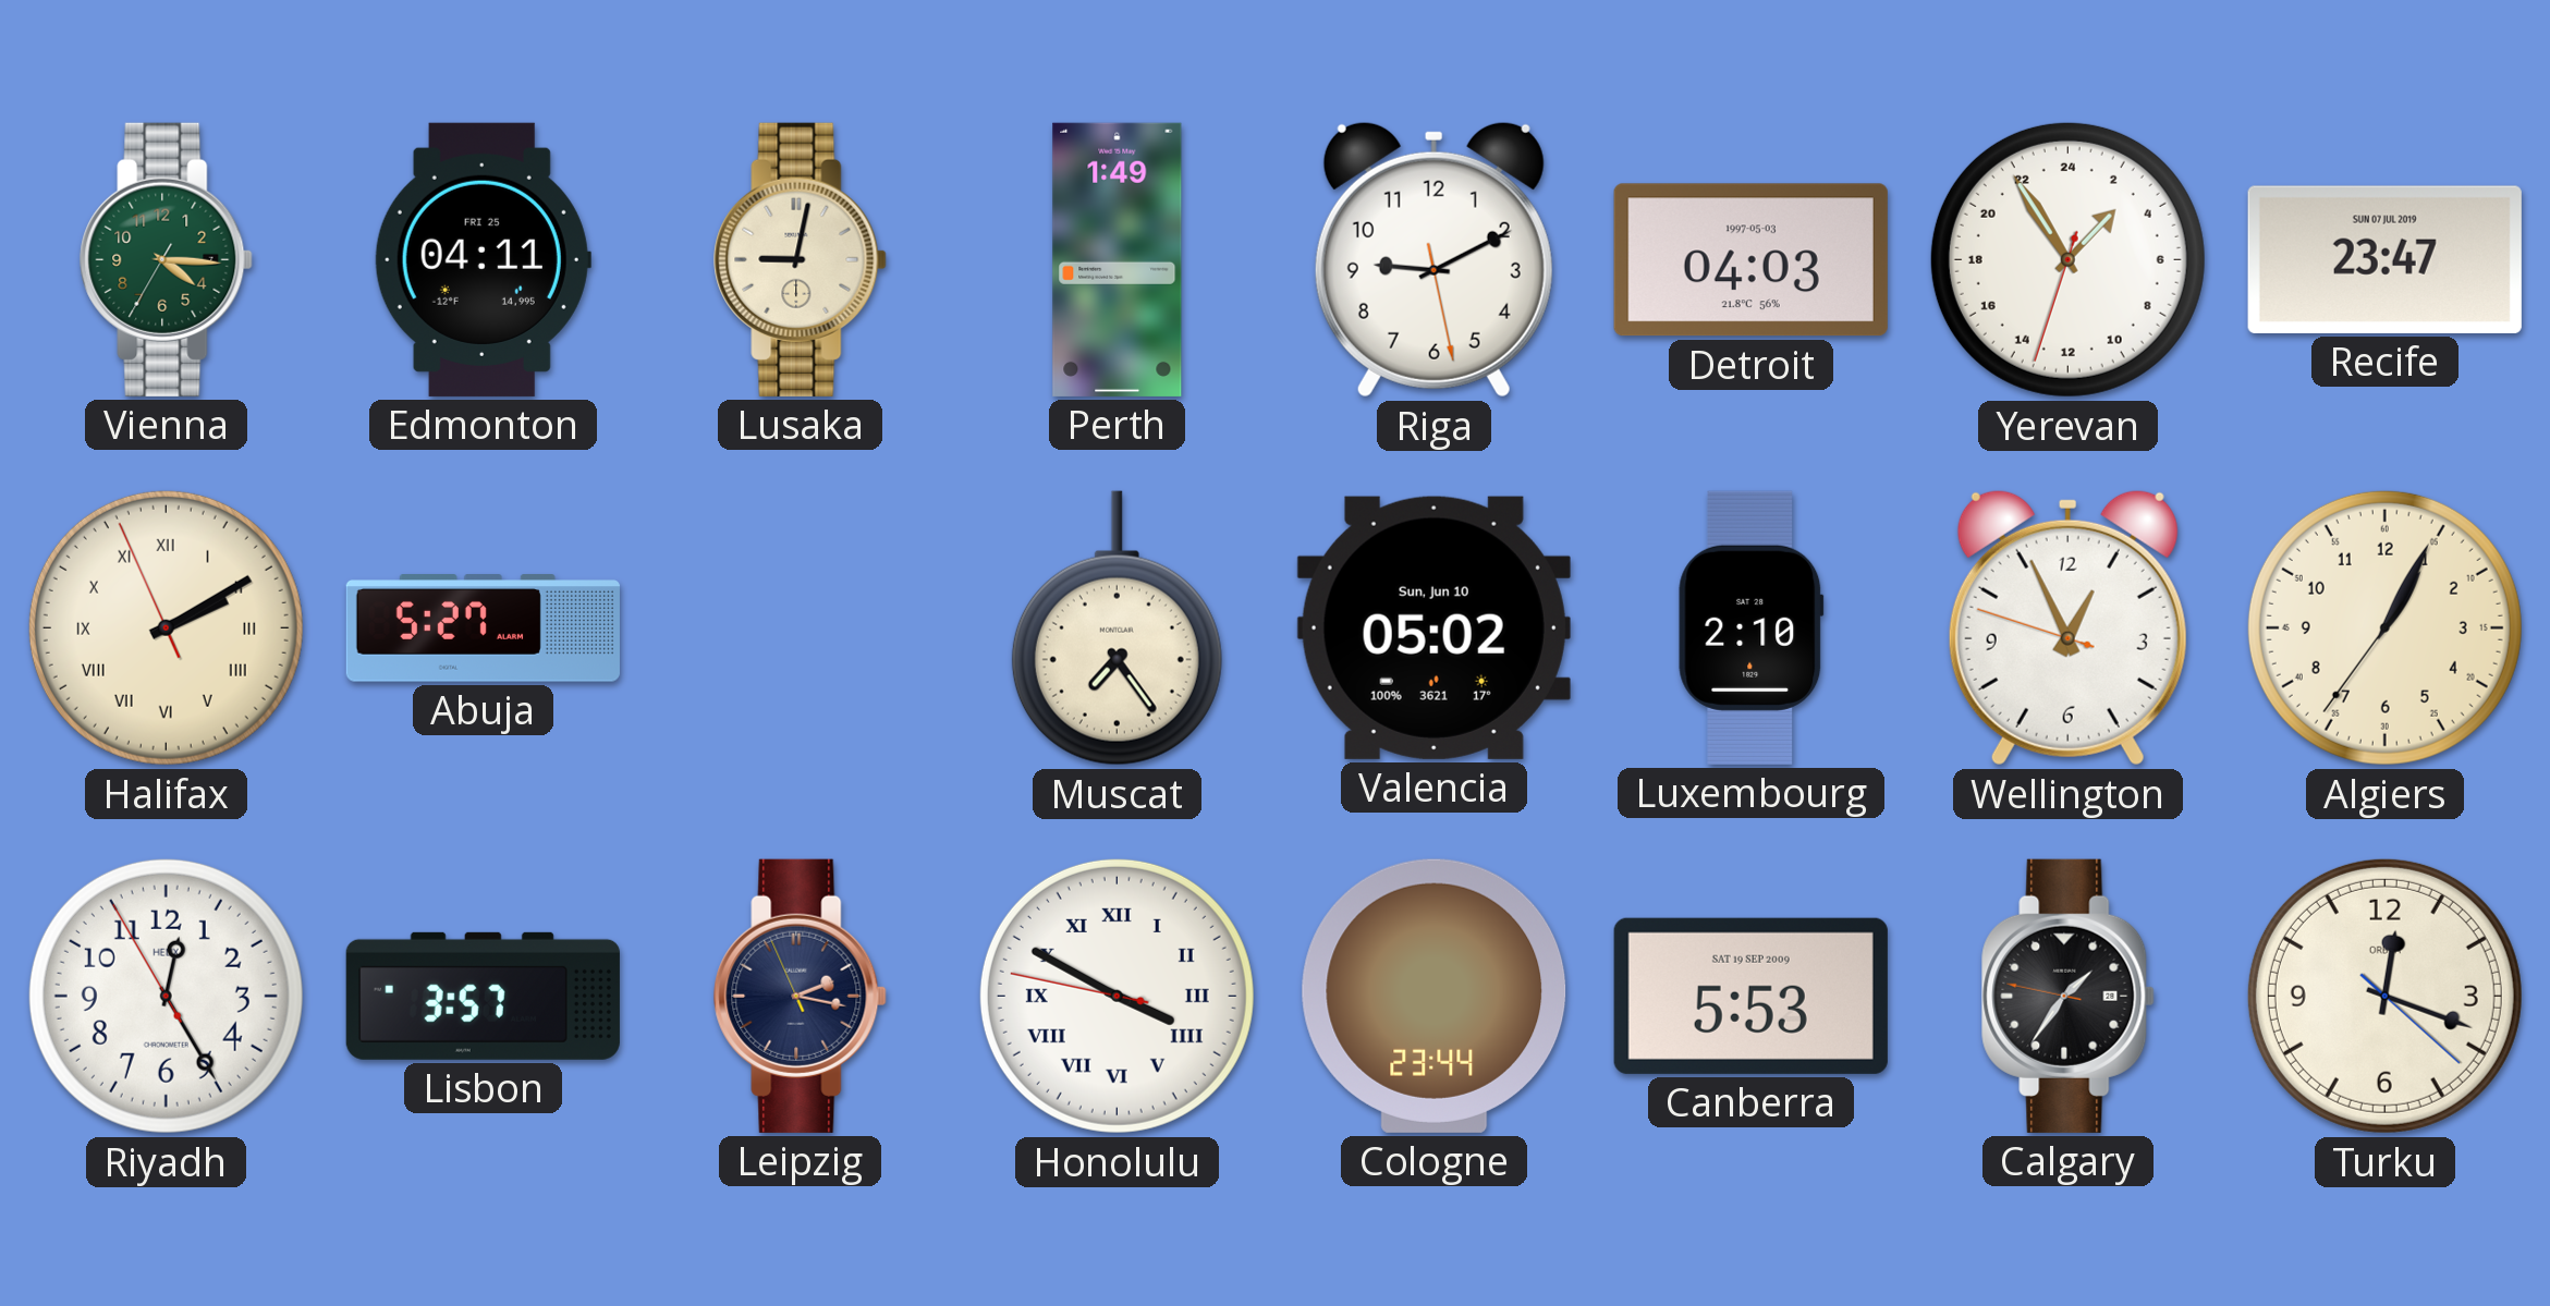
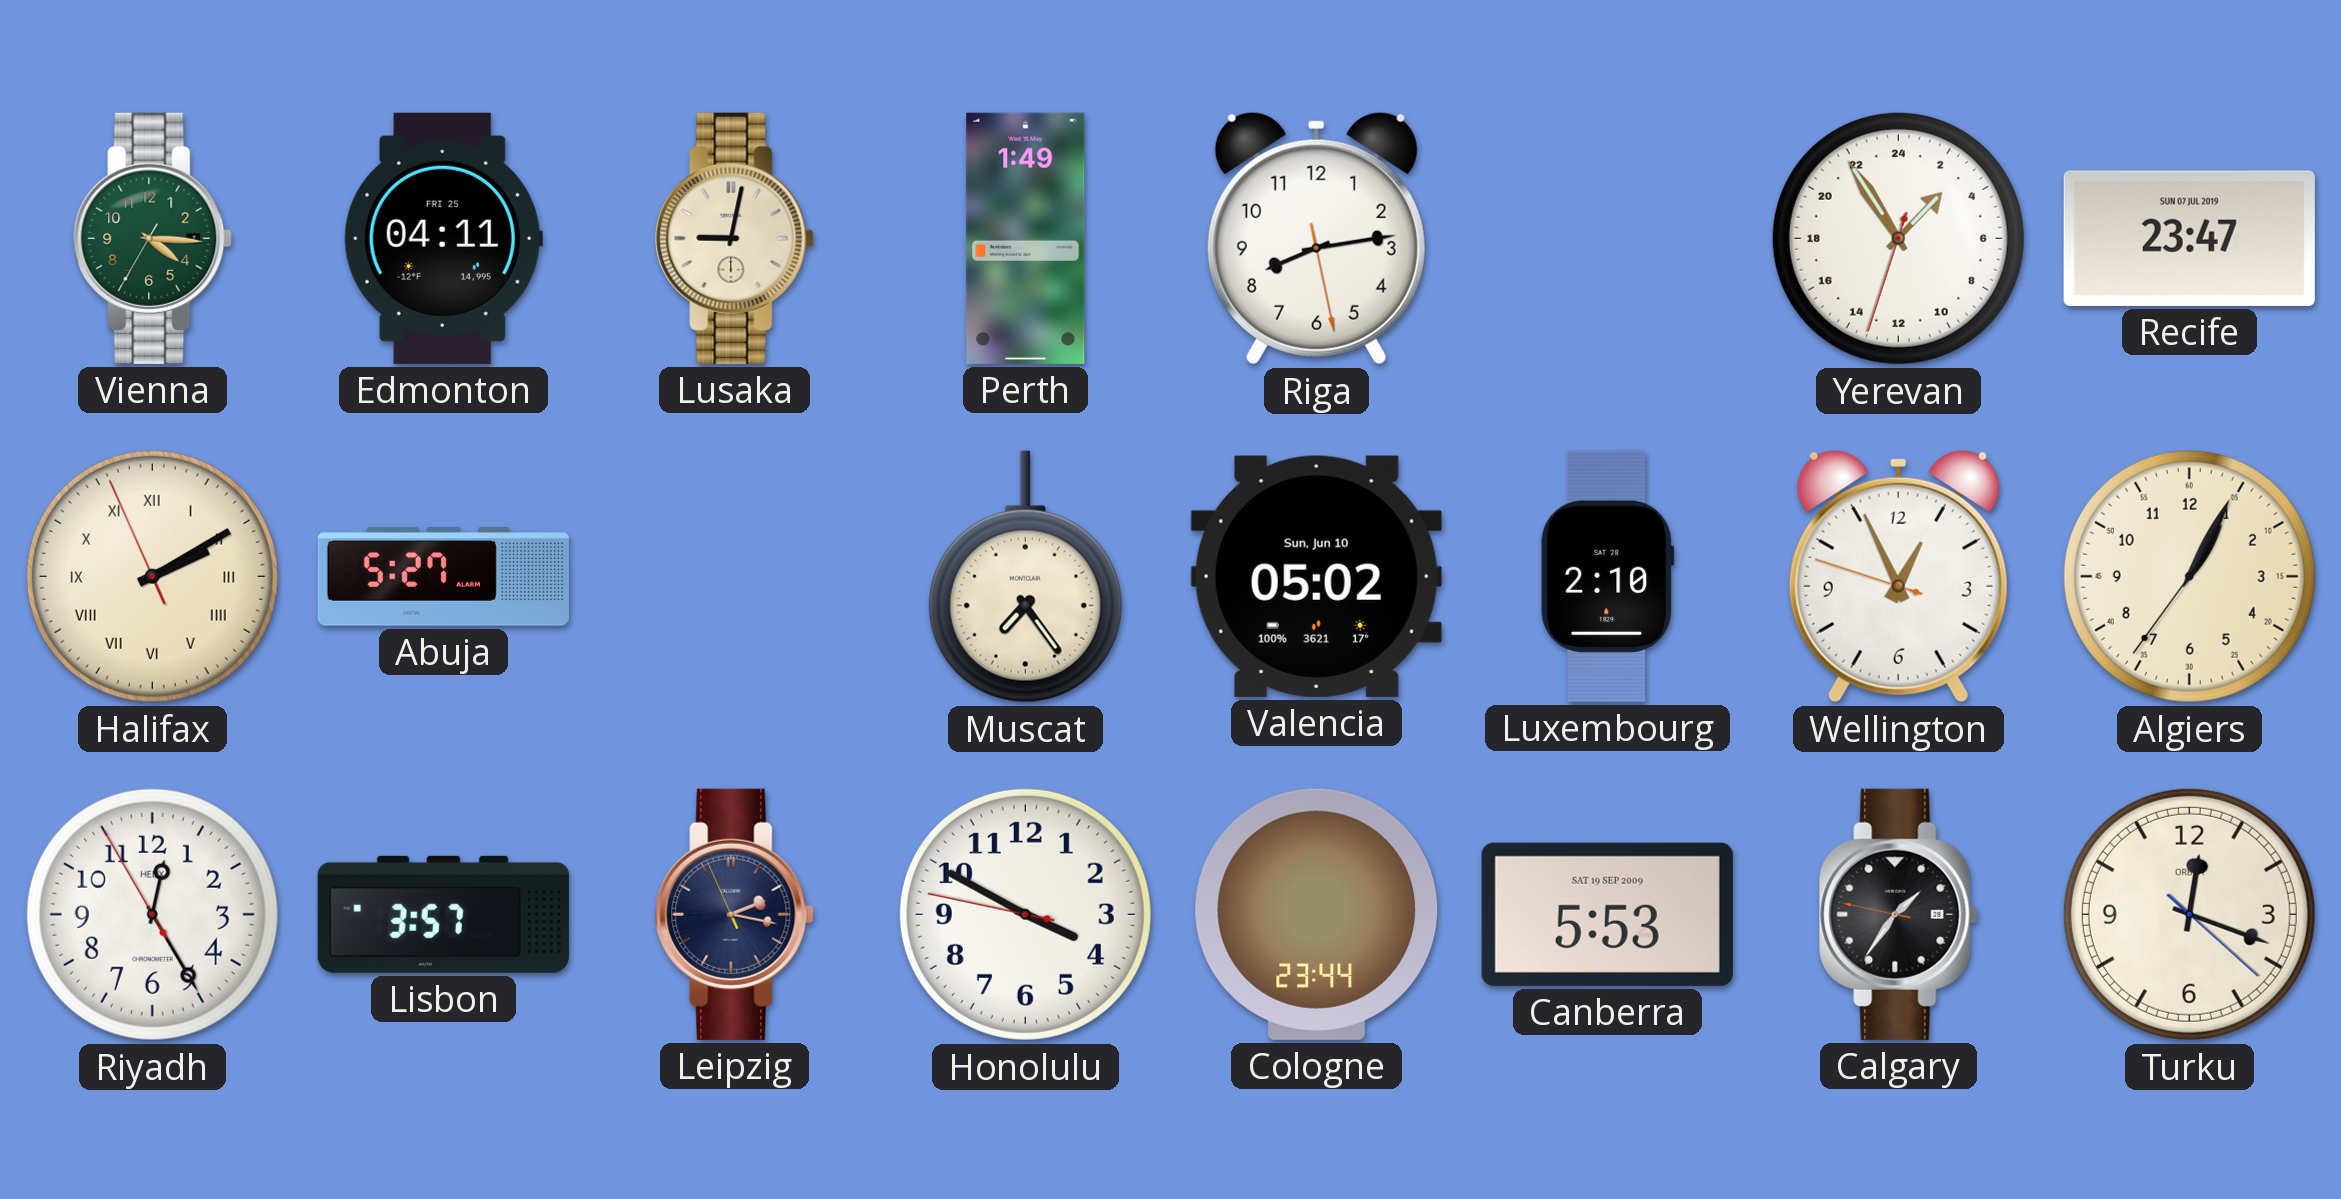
Riga: 9:10 -> 8:13 (1316, 238)
Detroit: 04:03 -> none (1750, 260)
Honolulu numerals: Roman -> Arabic (1025, 914)
